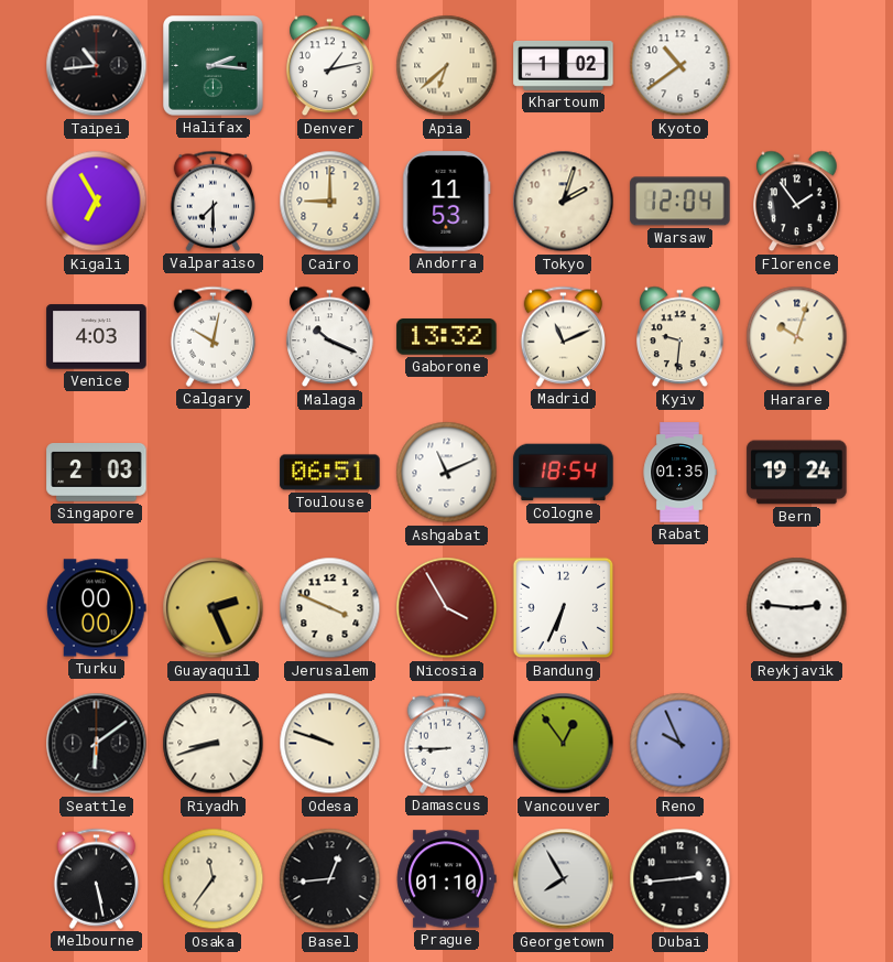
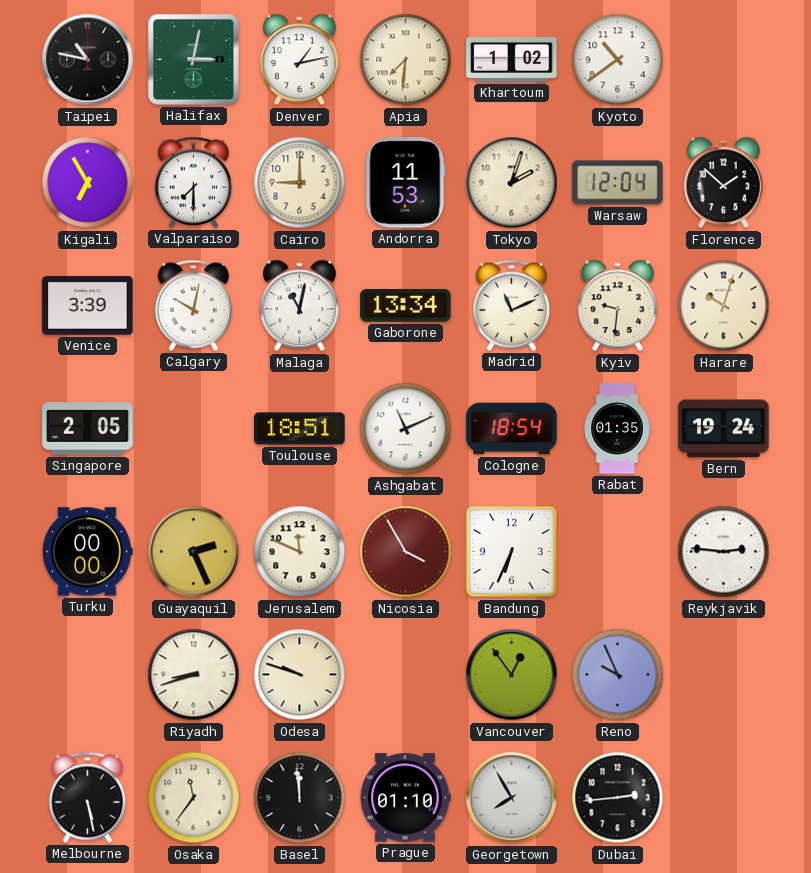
Taipei: 10:44 -> 10:47 (88, 60)
Halifax: 2:16 -> 3:02 (194, 60)
Apia: 6:38 -> 7:31 (406, 60)
Florence: 1:54 -> 1:52 (724, 183)
Venice: 4:03 -> 3:39 (88, 306)
Malaga: 10:19 -> 11:02 (300, 306)
Gaborone: 13:32 -> 13:34 (406, 306)
Singapore: 2:03 -> 2:05 (88, 429)
Toulouse: 06:51 -> 18:51 (300, 429)
Jerusalem: 3:49 -> 11:49 (300, 552)
Seattle: 6:09 -> none (97, 744)
Damascus: 8:45 -> none (446, 743)
Basel: 12:44 -> 11:59 (300, 798)
